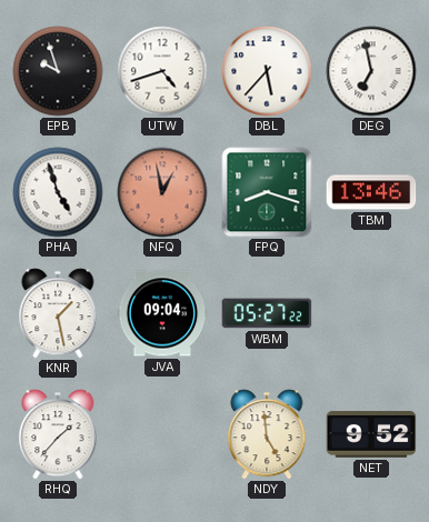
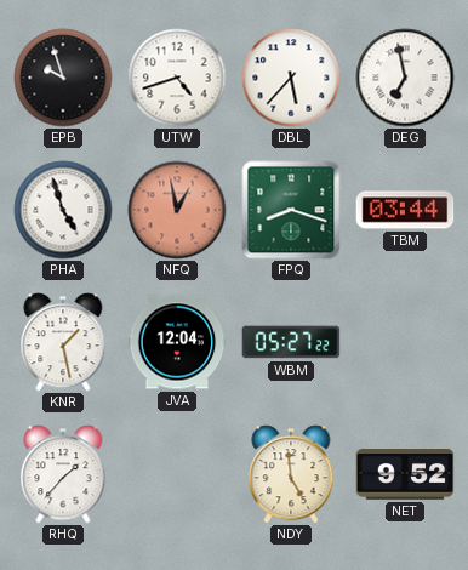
TBM: 13:46 -> 03:44 (405, 210)
JVA: 09:04 -> 12:04 (177, 342)
